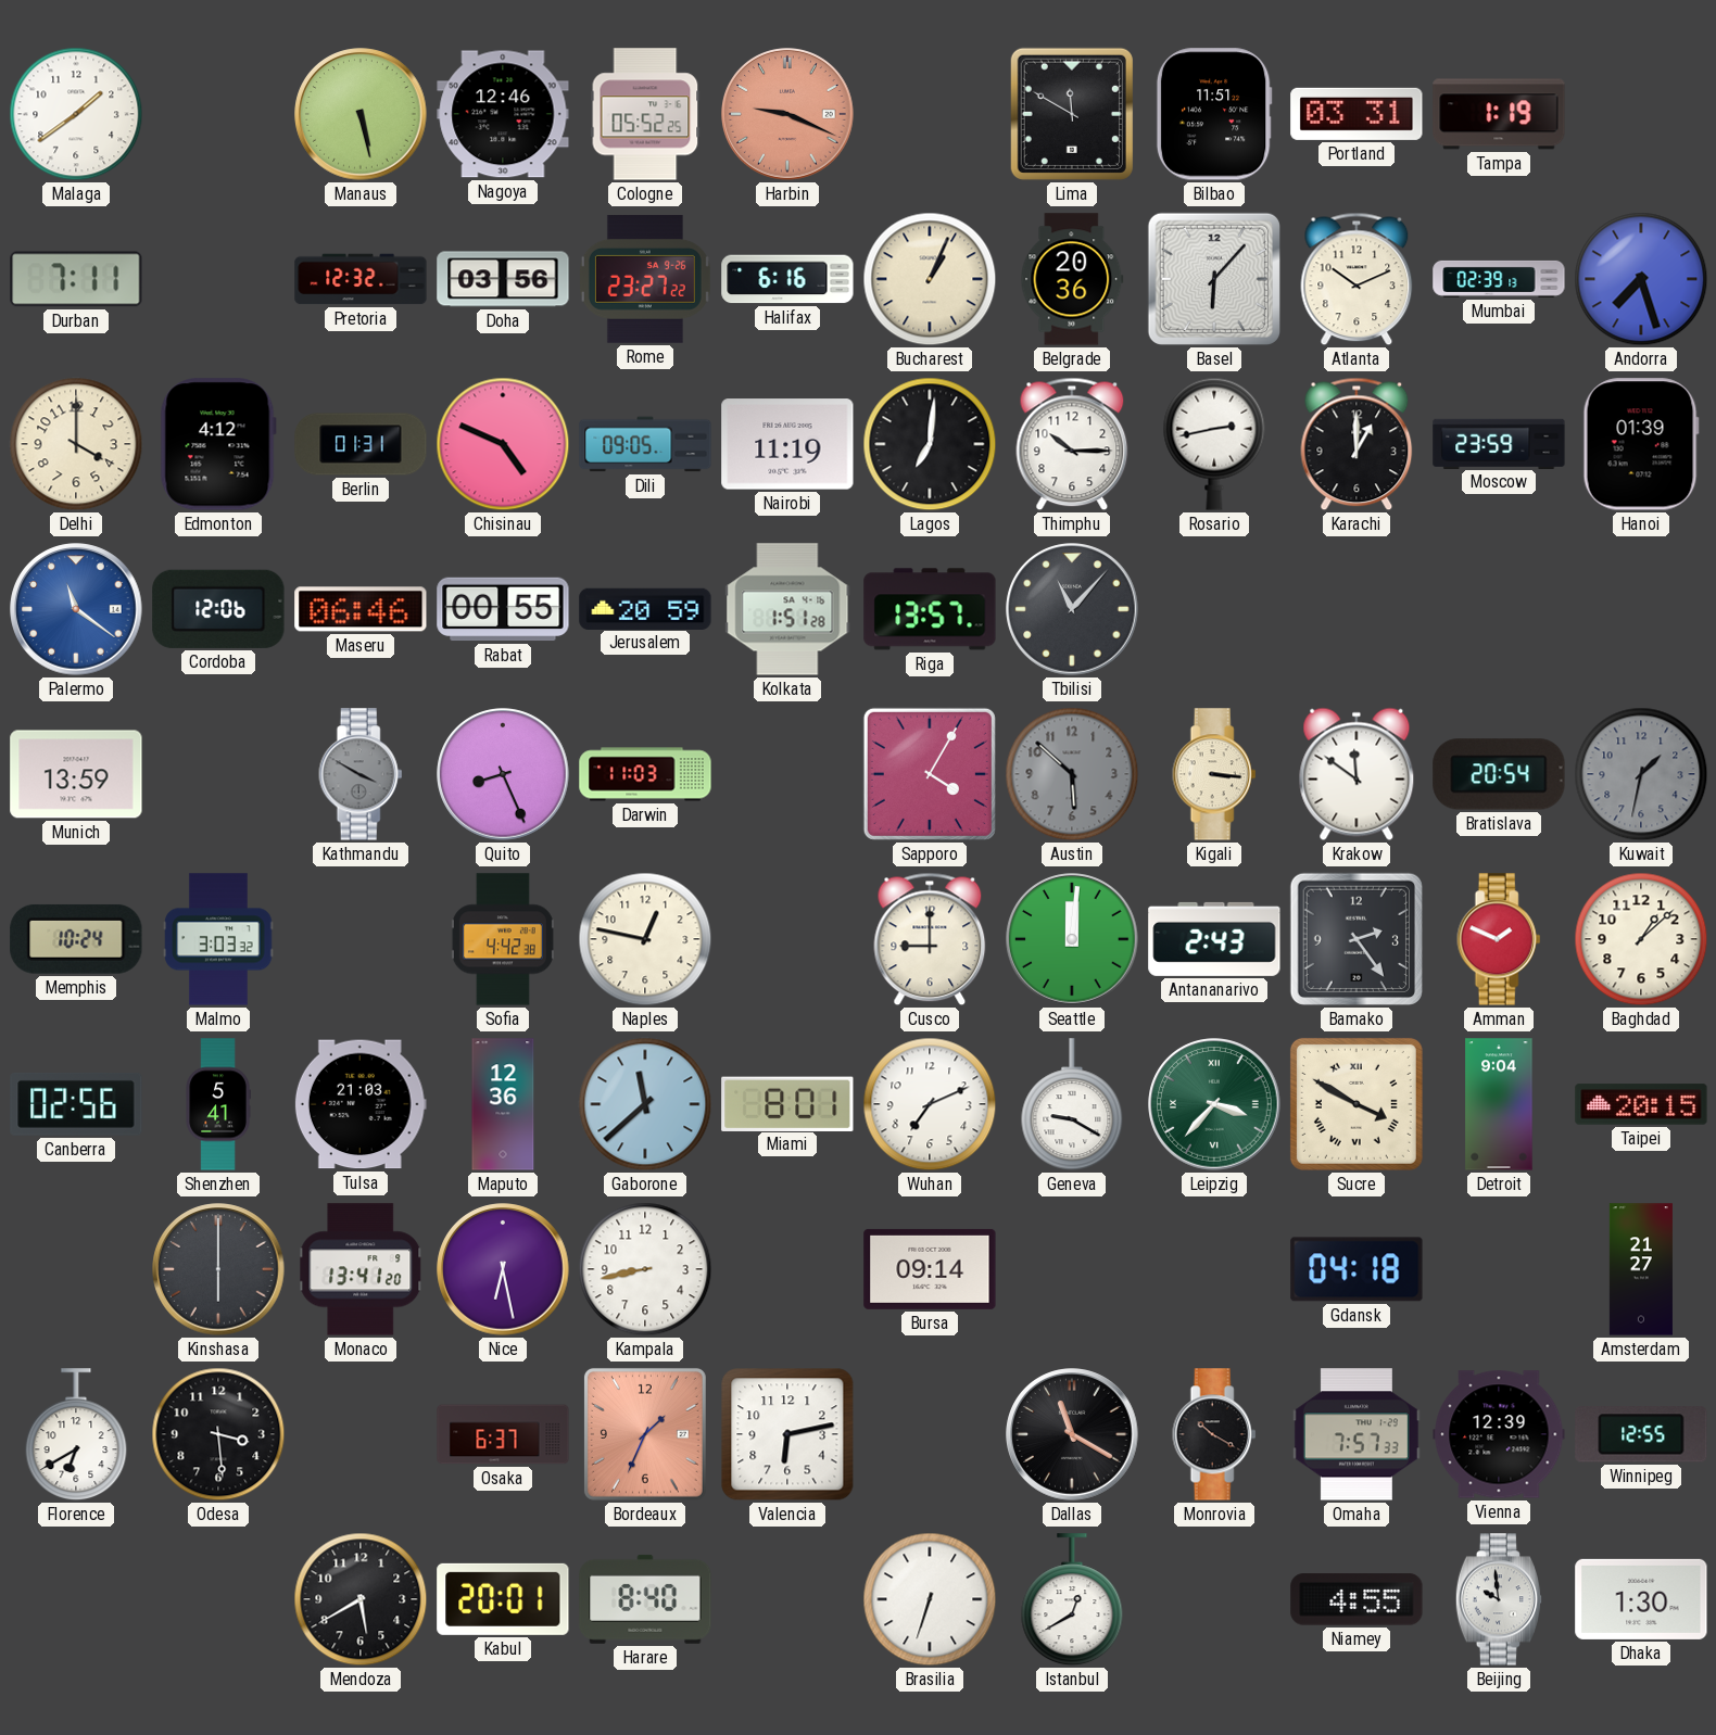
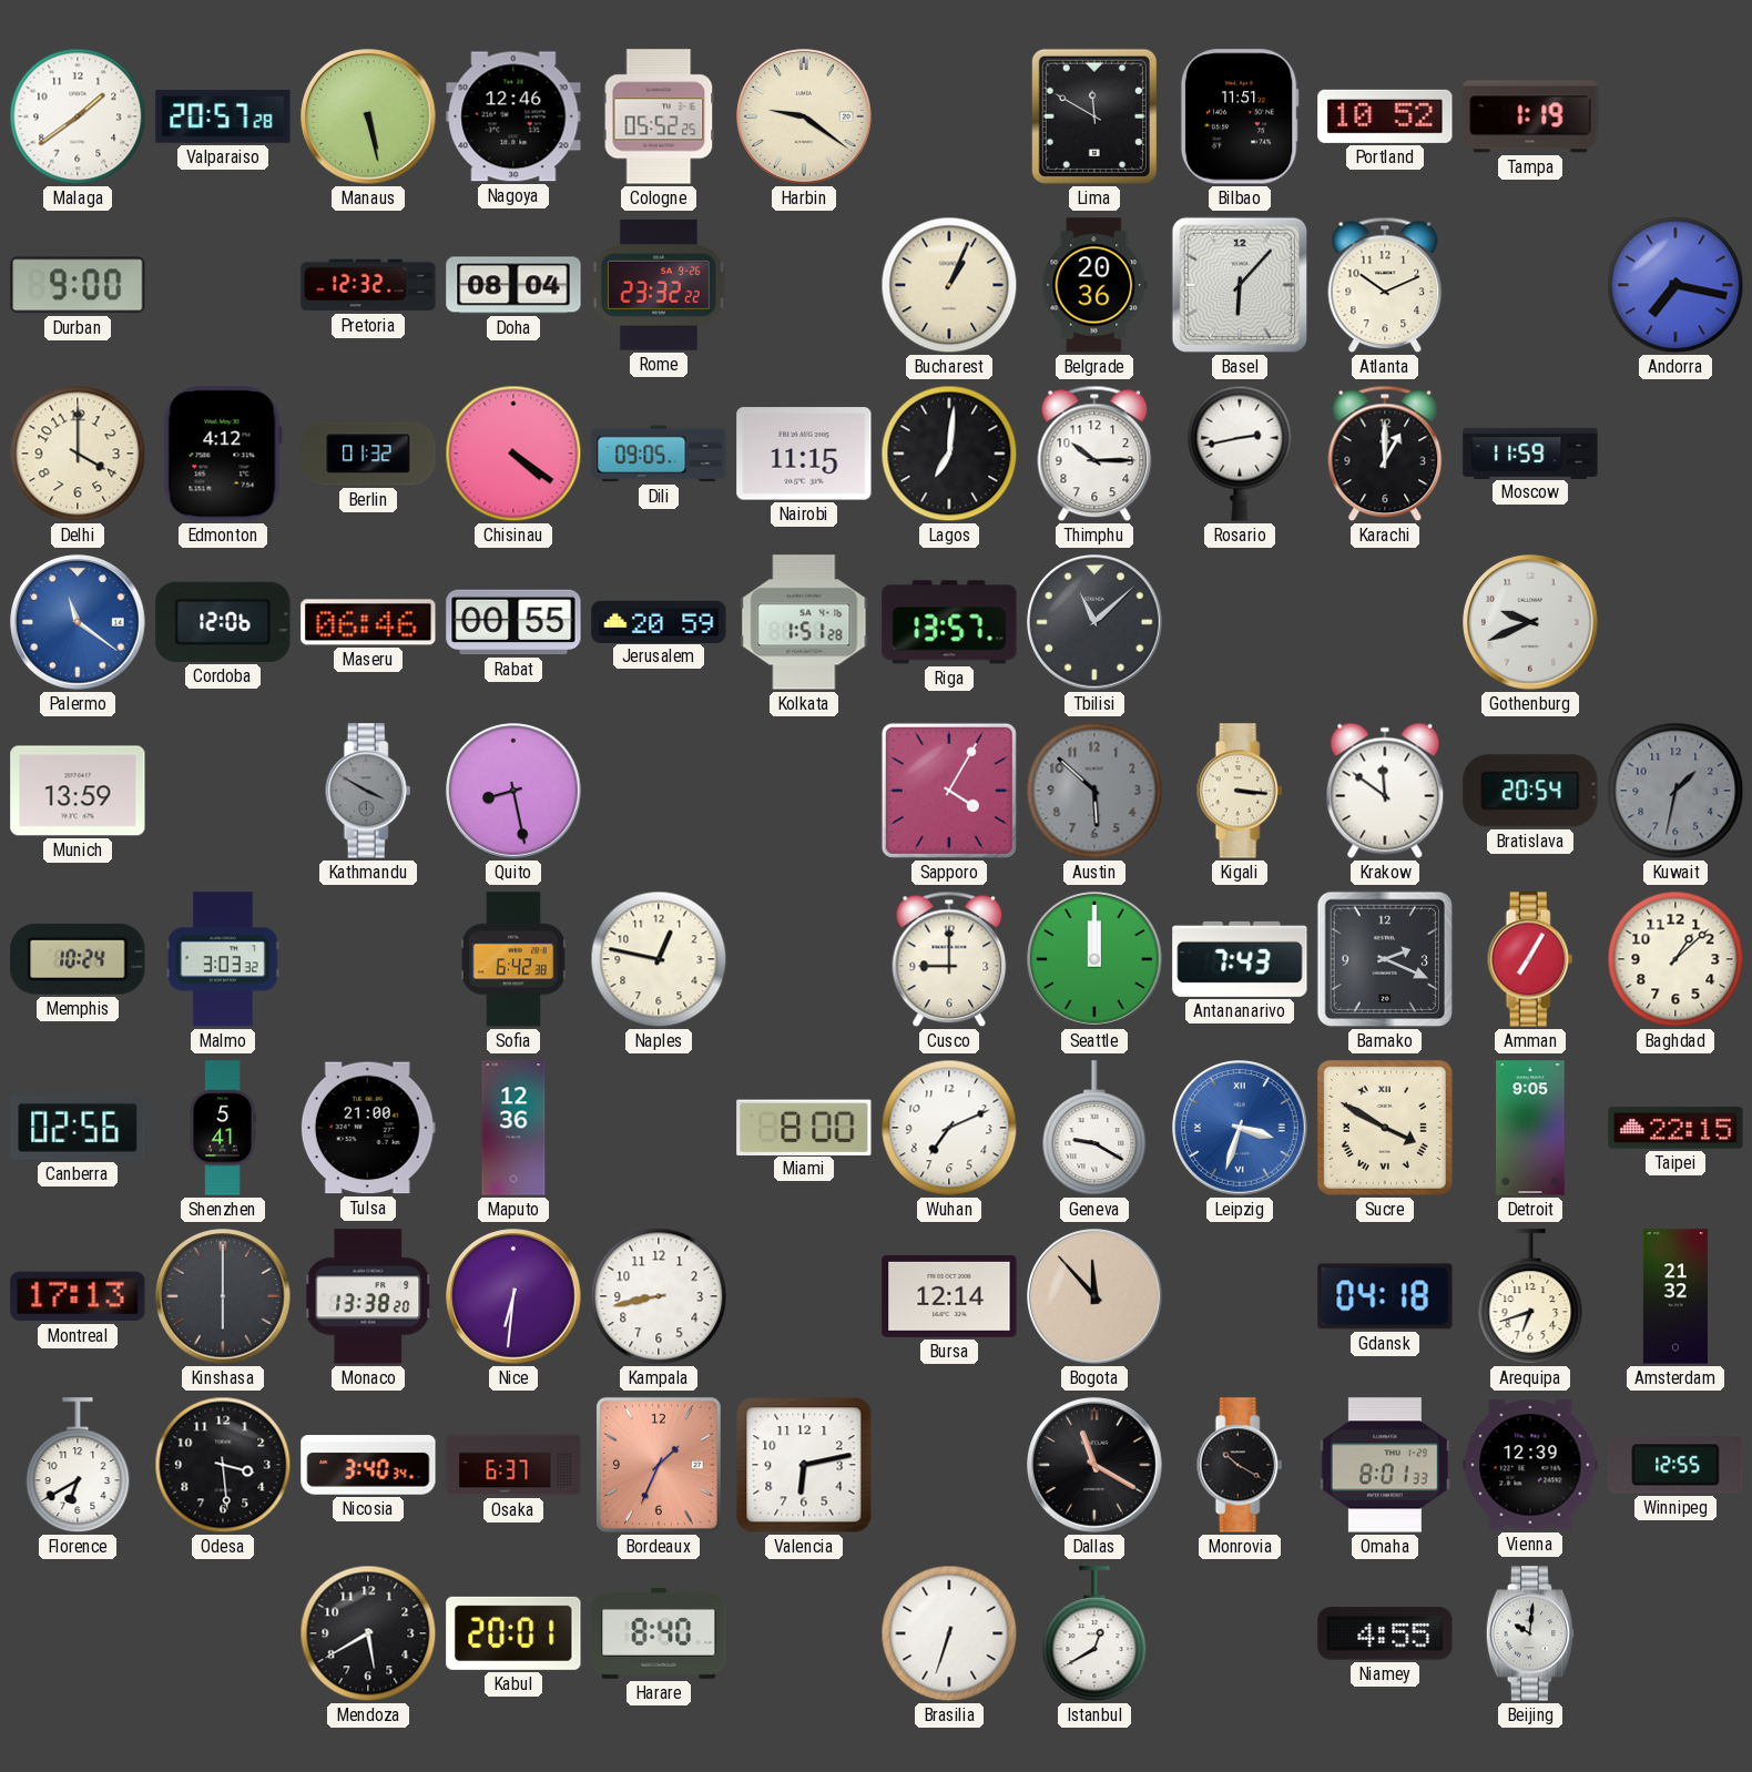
Valparaiso: none -> 20:57 (223, 116)
Harbin: 9:19 -> 9:21 (804, 116)
Harbin dial: salmon -> cream (804, 116)
Portland: 03:31 -> 10:52 (1385, 116)
Durban: 7:11 -> 9:00 (78, 285)
Doha: 03:56 -> 08:04 (513, 285)
Rome: 23:27 -> 23:32 (659, 286)
Halifax: 6:16 -> none (787, 279)
Mumbai: 02:39 -> none (1499, 279)
Andorra: 7:27 -> 7:17 (1675, 285)
Berlin: 01:31 -> 01:32 (368, 454)
Chisinau: 4:49 -> 4:21 (513, 454)
Nairobi: 11:19 -> 11:15 (804, 454)
Moscow: 23:59 -> 11:59 (1530, 452)
Hanoi: 01:39 -> none (1641, 444)
Tbilisi: 11:07 -> 11:08 (1094, 622)
Gothenburg: none -> 9:41 (1530, 622)
Quito: 8:26 -> 8:28 (513, 791)
Darwin: 11:03 -> none (645, 774)
Sofia: 4:42 -> 6:42 (513, 959)
Seattle: 12:01 -> 12:00 (1094, 959)
Antananarivo: 2:43 -> 7:43 (1240, 959)
Bamako: 2:24 -> 2:19 (1385, 959)
Amman: 1:49 -> 7:05 (1530, 959)
Tulsa: 21:03 -> 21:00 (368, 1128)
Gaborone: 11:38 -> none (645, 1104)
Miami: 8:01 -> 8:00 (804, 1127)
Leipzig: 3:37 -> 3:33 (1240, 1128)
Leipzig dial: green -> blue (1240, 1128)
Detroit: 9:04 -> 9:05 (1530, 1128)
Taipei: 20:15 -> 22:15 (1675, 1128)
Montreal: none -> 17:13 (78, 1296)
Monaco: 13:41 -> 13:38 (368, 1296)
Nice: 6:28 -> 6:31 (513, 1296)
Bursa: 09:14 -> 12:14 (949, 1296)
Bogota: none -> 11:53 (1094, 1296)
Arequipa: none -> 6:42 (1530, 1297)
Amsterdam: 21:27 -> 21:32 (1675, 1296)
Nicosia: none -> 3:40 (368, 1465)
Omaha: 7:57 -> 8:01 (1385, 1465)
Beijing: 9:59 -> 10:01 (1530, 1633)
Dhaka: 1:30 -> none (1641, 1599)
